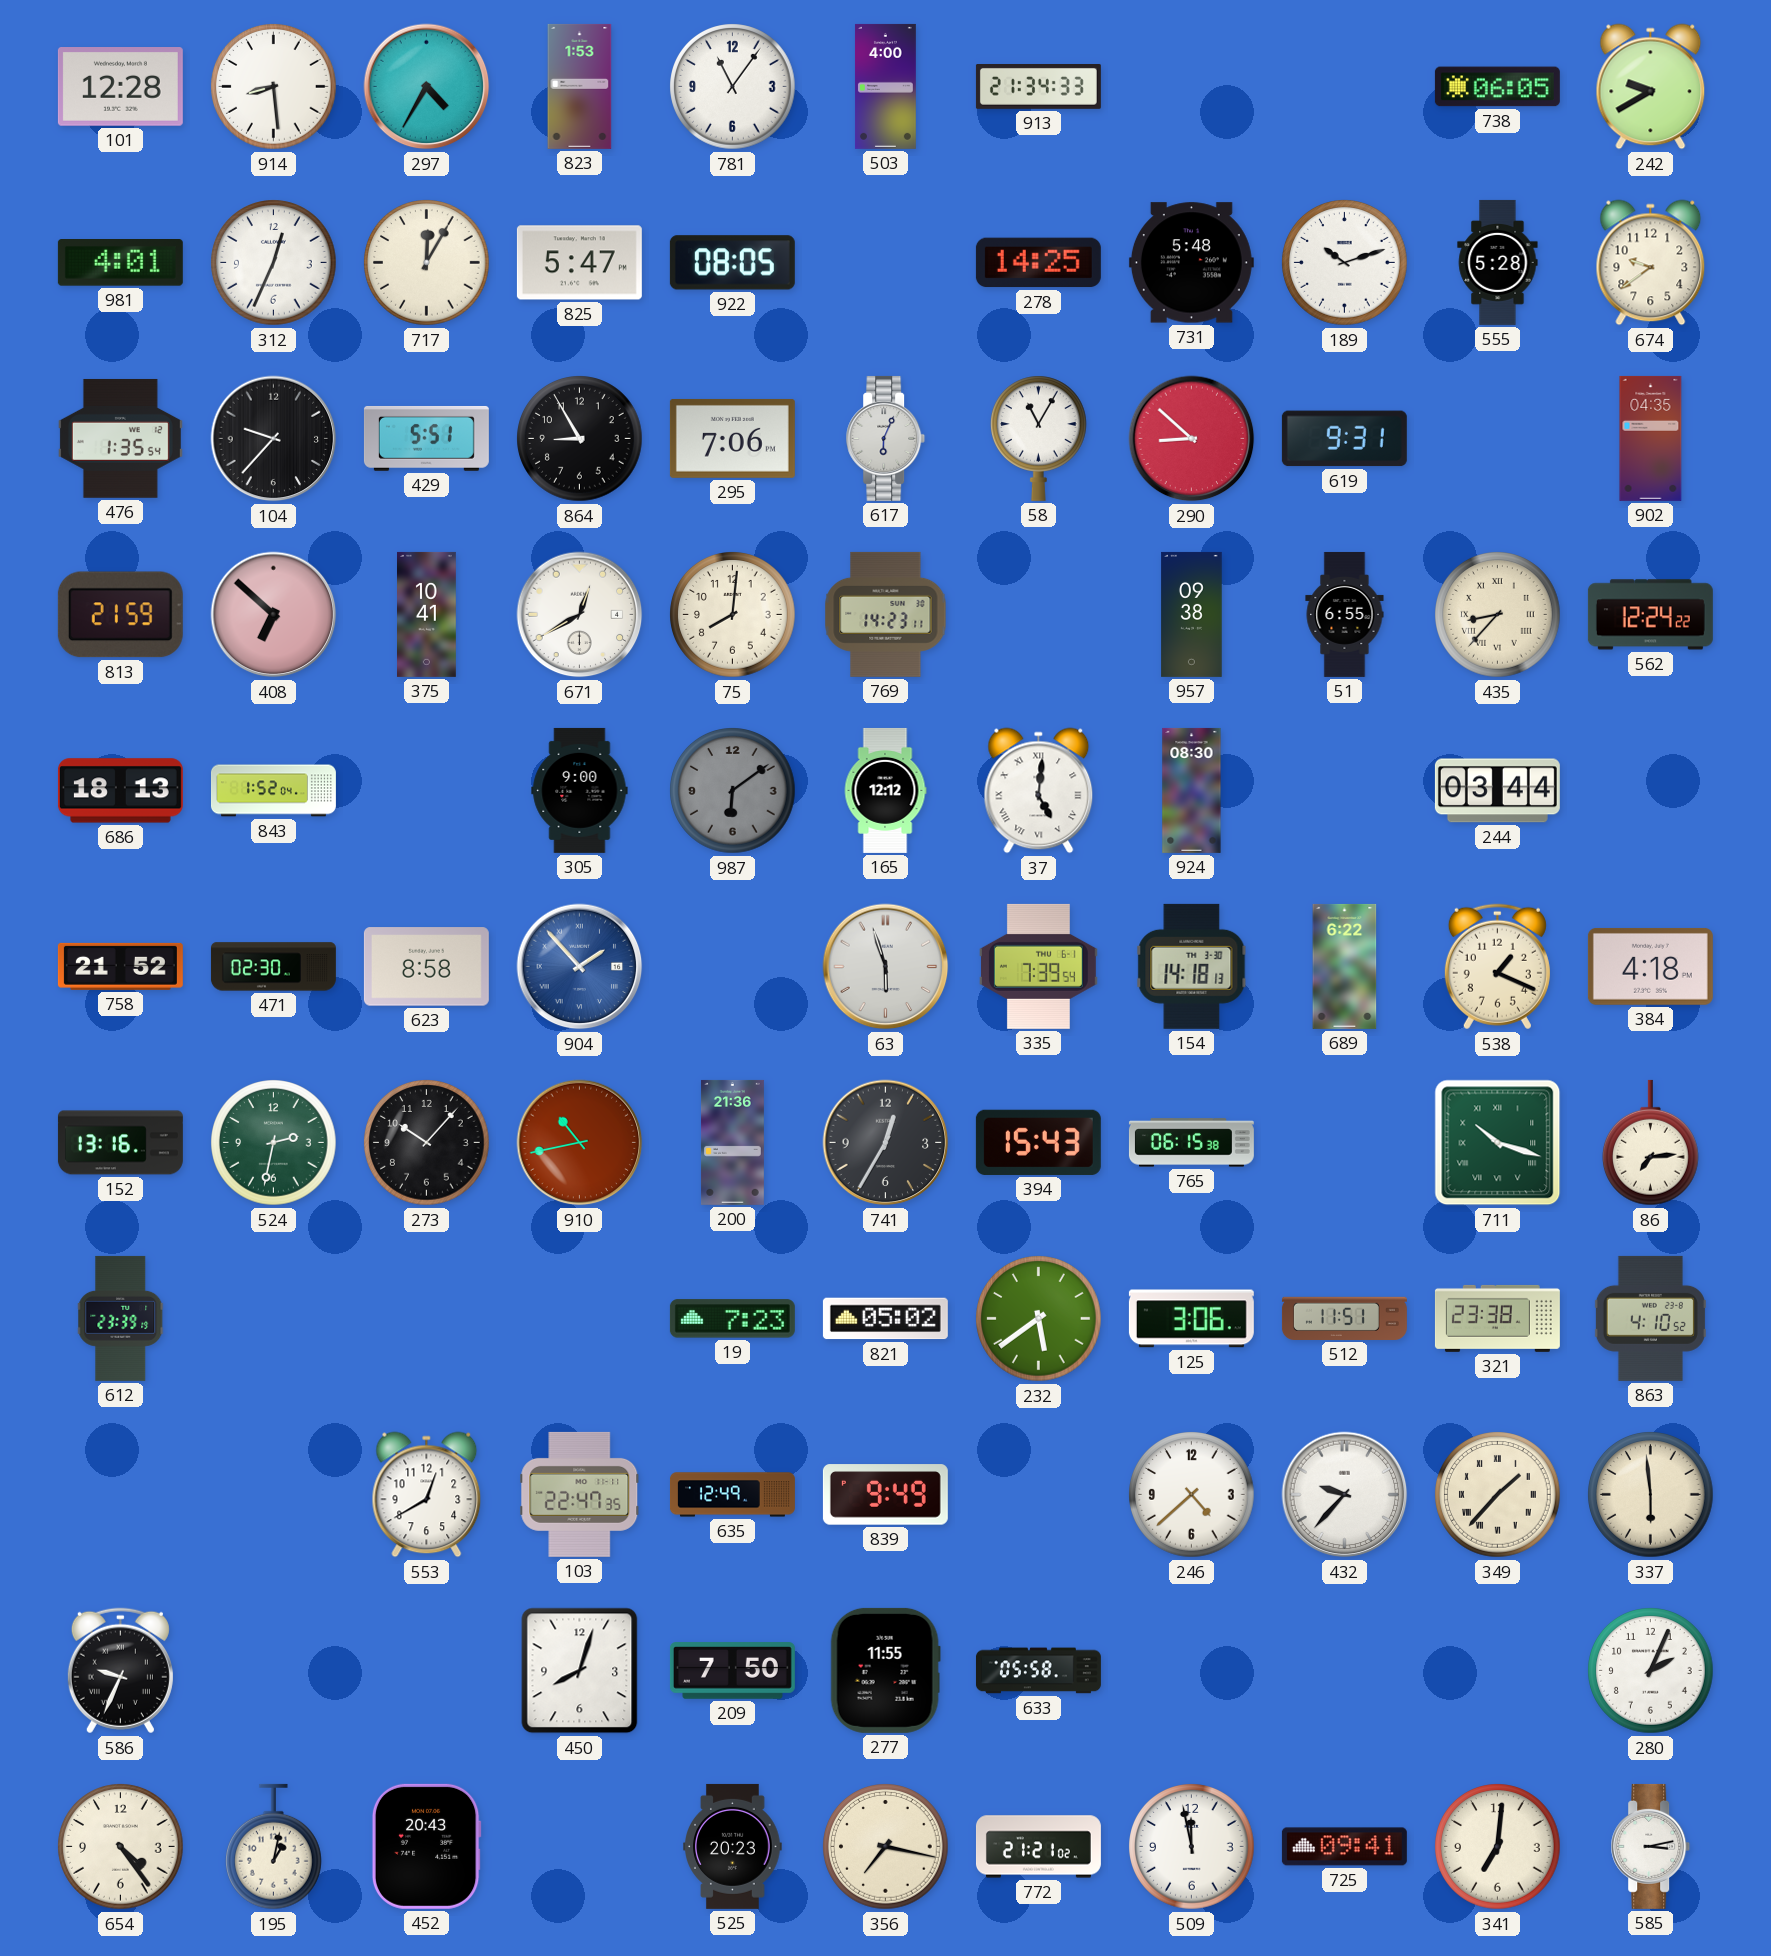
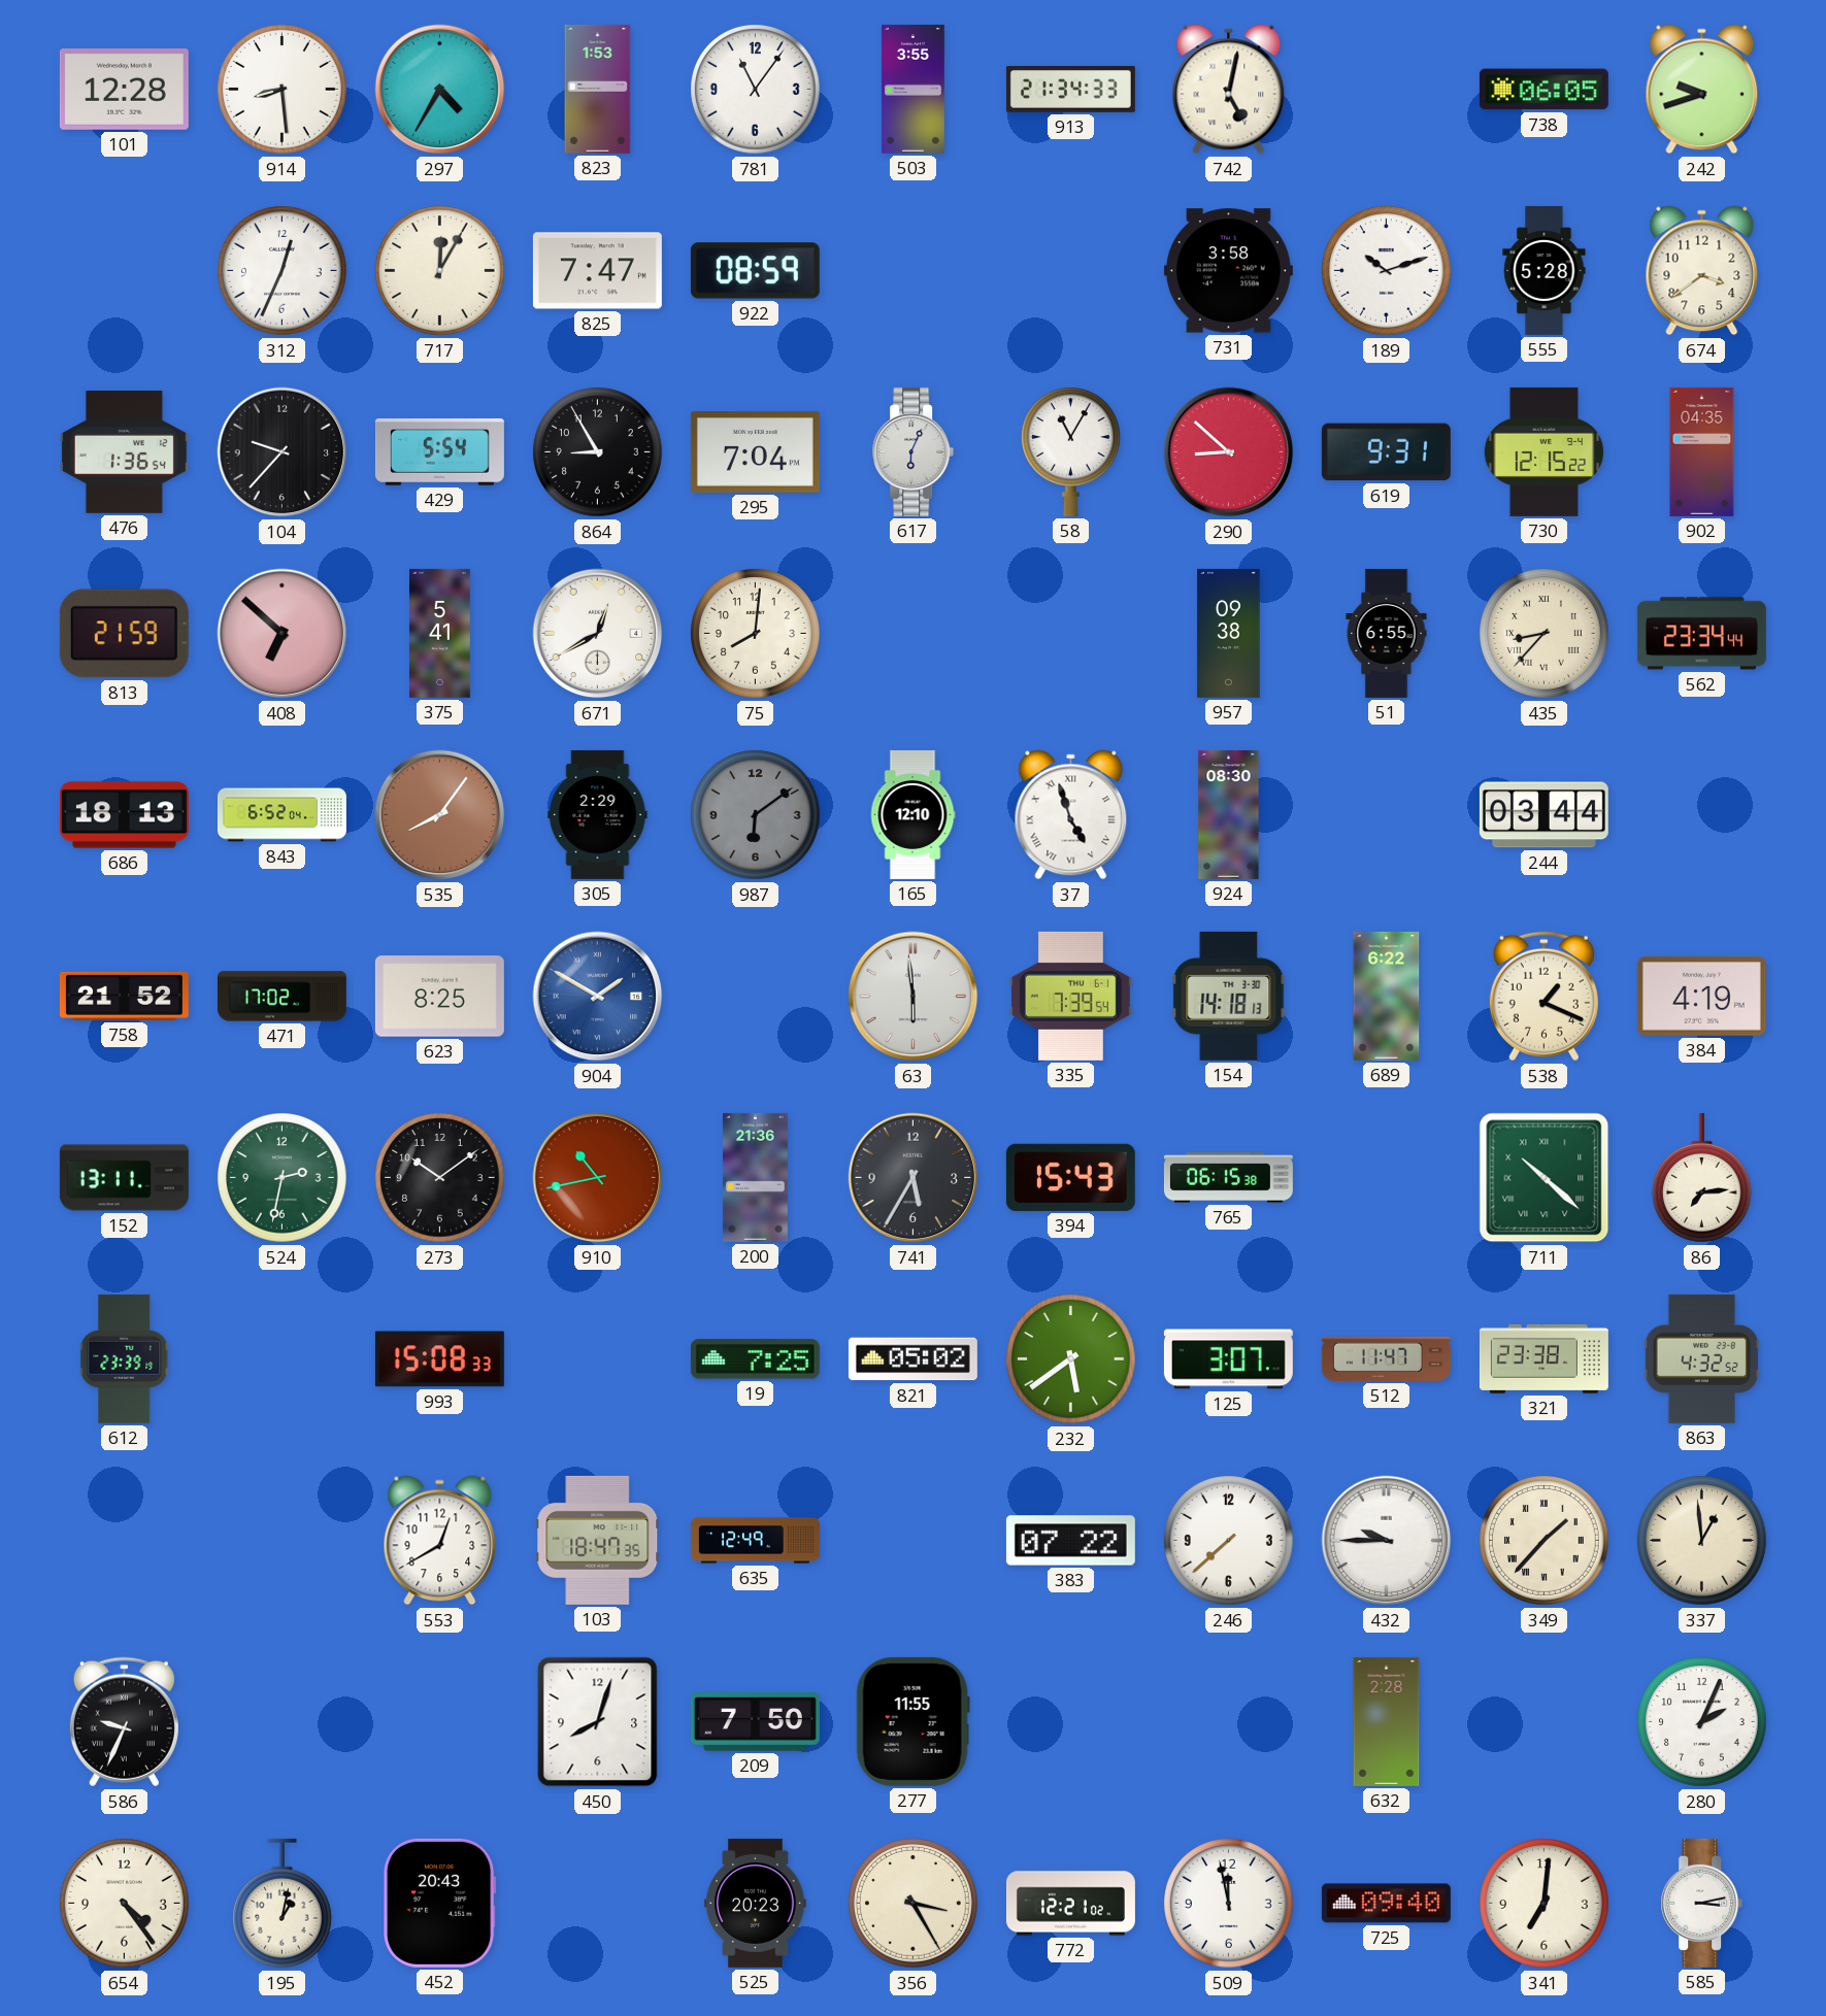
503: 4:00 -> 3:55 (914, 89)
742: none -> 5:02 (1229, 90)
242: 9:40 -> 9:42 (1702, 90)
981: 4:01 -> none (120, 263)
825: 5:47 -> 7:47 (597, 271)
922: 08:05 -> 08:59 (755, 271)
278: 14:25 -> none (1038, 263)
731: 5:48 -> 3:58 (1228, 271)
674: 9:39 -> 3:39 (1702, 271)
476: 1:35 -> 1:36 (124, 452)
429: 5:51 -> 5:54 (439, 451)
295: 7:06 -> 7:04 (755, 451)
730: none -> 12:15 (1543, 451)
375: 10:41 -> 5:41 (440, 633)
769: 14:23 -> none (886, 614)
562: 12:24 -> 23:34 (1701, 634)
843: 1:52 -> 6:52 (281, 815)
535: none -> 8:06 (440, 815)
305: 9:00 -> 2:29 (598, 814)
165: 12:12 -> 12:10 (912, 814)
37: 5:01 -> 4:57 (1071, 815)
471: 02:30 -> 17:02 (281, 997)
623: 8:58 -> 8:25 (439, 997)
904: 1:53 -> 1:50 (598, 997)
63: 5:57 -> 5:59 (914, 997)
384: 4:18 -> 4:19 (1701, 996)
152: 13:16 -> 13:11 (124, 1178)
273: 10:07 -> 10:09 (440, 1178)
741: 12:35 -> 5:35 (914, 1178)
711: 10:18 -> 10:22 (1545, 1178)
993: none -> 15:08 (439, 1359)
19: 7:23 -> 7:25 (755, 1359)
125: 3:06 -> 3:07 (1228, 1359)
512: 11:51 -> 11:47 (1386, 1358)
863: 4:10 -> 4:32 (1701, 1358)
103: 22:47 -> 18:47 (598, 1540)
839: 9:49 -> none (885, 1495)
383: none -> 07:22 (1070, 1541)
246: 4:38 -> 7:38 (1229, 1541)
432: 9:37 -> 9:45 (1387, 1541)
337: 5:59 -> 12:59 (1702, 1541)
633: 05:58 -> none (1038, 1671)
632: none -> 2:28 (1387, 1721)
356: 7:17 -> 3:25 (914, 1904)
772: 21:21 -> 12:21 (1070, 1904)
725: 09:41 -> 09:40 (1386, 1904)
